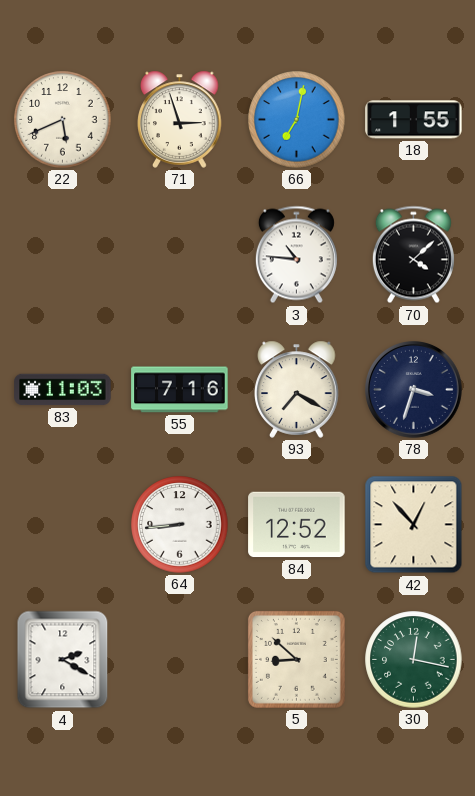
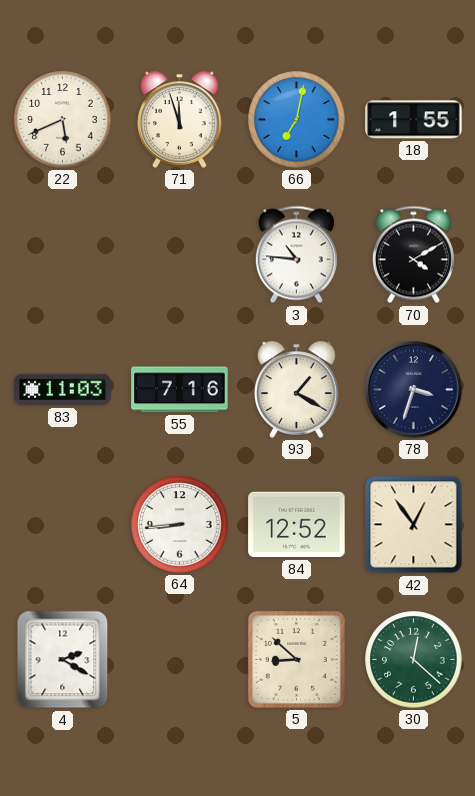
71: 2:57 -> 11:57 (180, 119)
70: 4:08 -> 4:10 (413, 255)
93: 7:20 -> 1:20 (297, 389)
42: 12:53 -> 12:54 (414, 525)
30: 12:17 -> 12:22 (414, 660)
